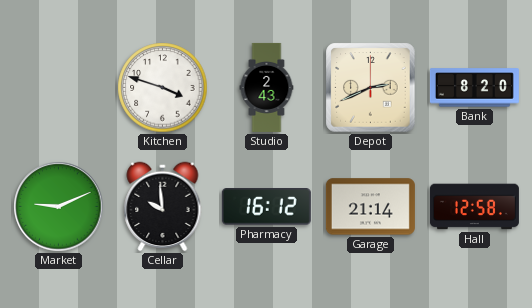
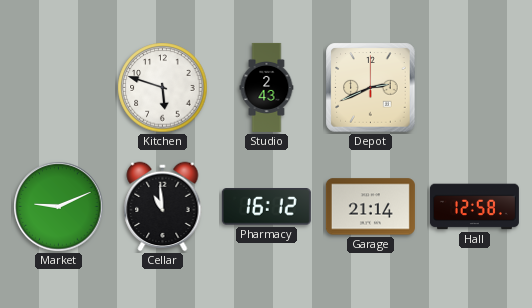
Kitchen: 3:48 -> 5:48 (163, 88)
Bank: 8:20 -> none (474, 88)
Cellar: 9:59 -> 10:59 (163, 207)
